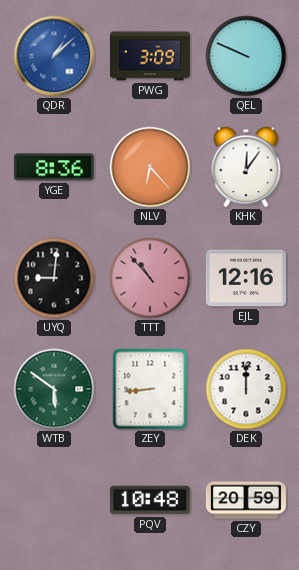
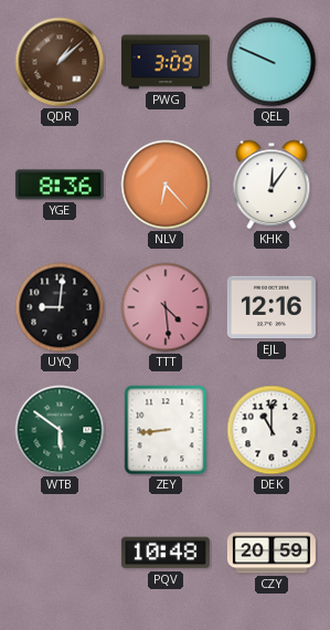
QDR dial: blue -> brown (60, 62)
TTT: 10:53 -> 4:29 (166, 307)
DEK: 12:00 -> 11:00 (272, 430)
